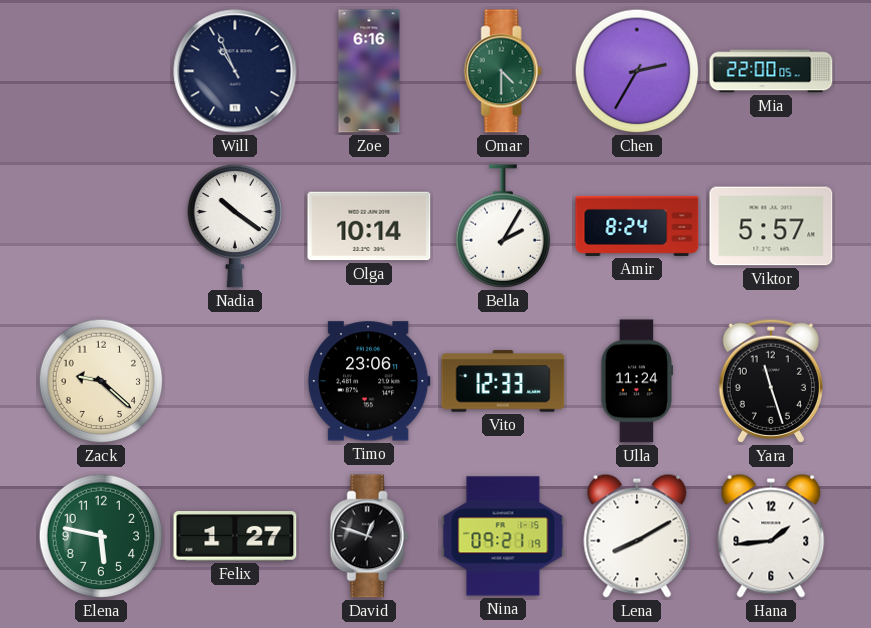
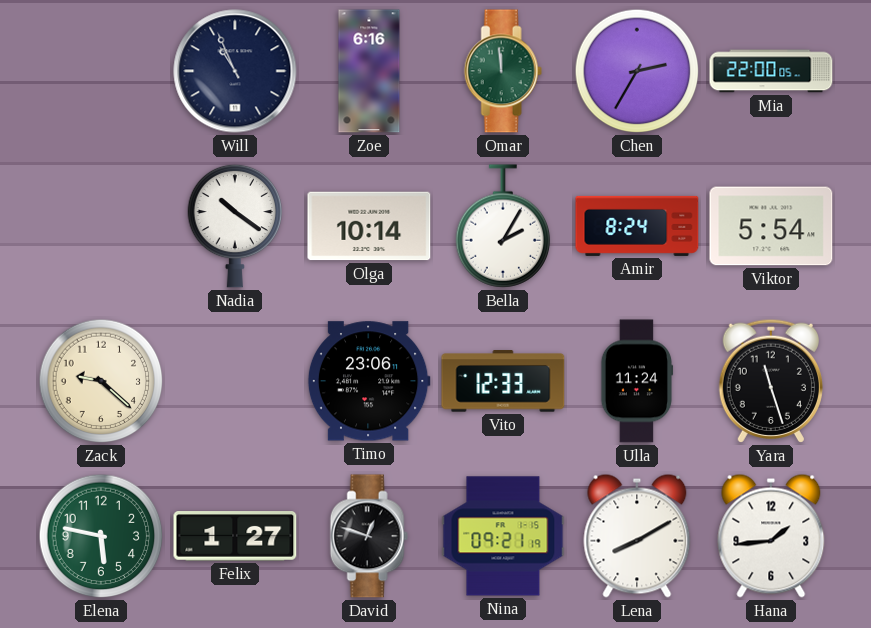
Omar: 4:30 -> 11:59 (503, 71)
Viktor: 5:57 -> 5:54 (771, 226)
